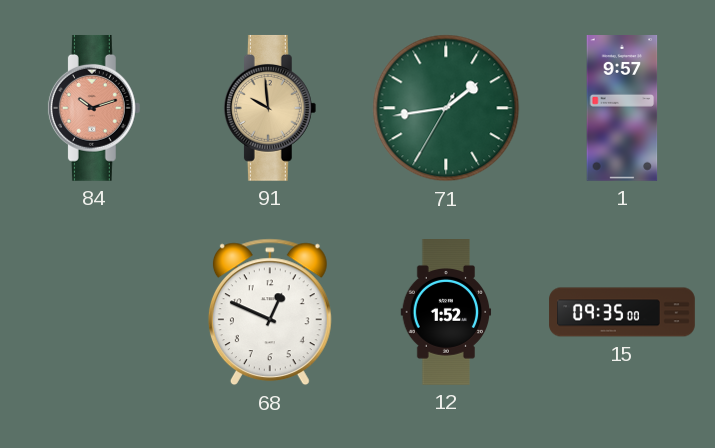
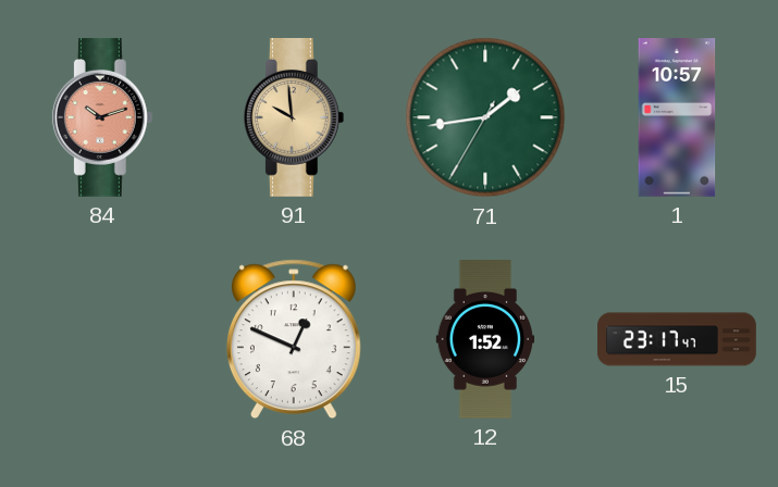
1: 9:57 -> 10:57 (677, 118)
15: 09:35 -> 23:17 (677, 339)
